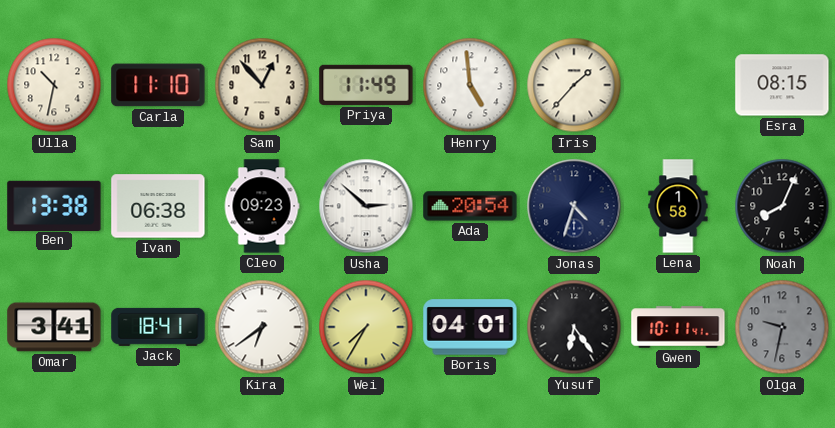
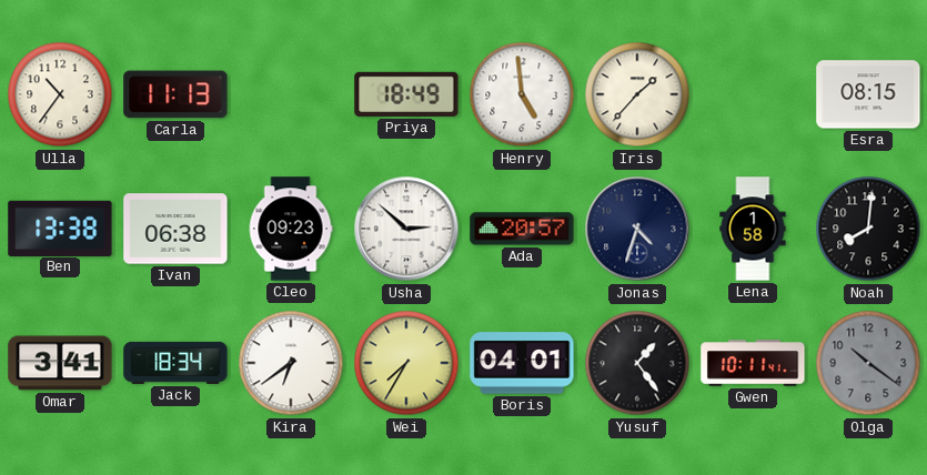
Ulla: 10:32 -> 10:36 (60, 94)
Carla: 11:10 -> 11:13 (175, 94)
Sam: 12:53 -> none (262, 85)
Priya: 11:49 -> 18:49 (406, 94)
Ada: 20:54 -> 20:57 (522, 229)
Noah: 8:04 -> 8:01 (868, 229)
Jack: 18:41 -> 18:34 (175, 363)
Yusuf: 6:24 -> 1:24 (637, 363)
Olga: 9:32 -> 10:21 (868, 363)
